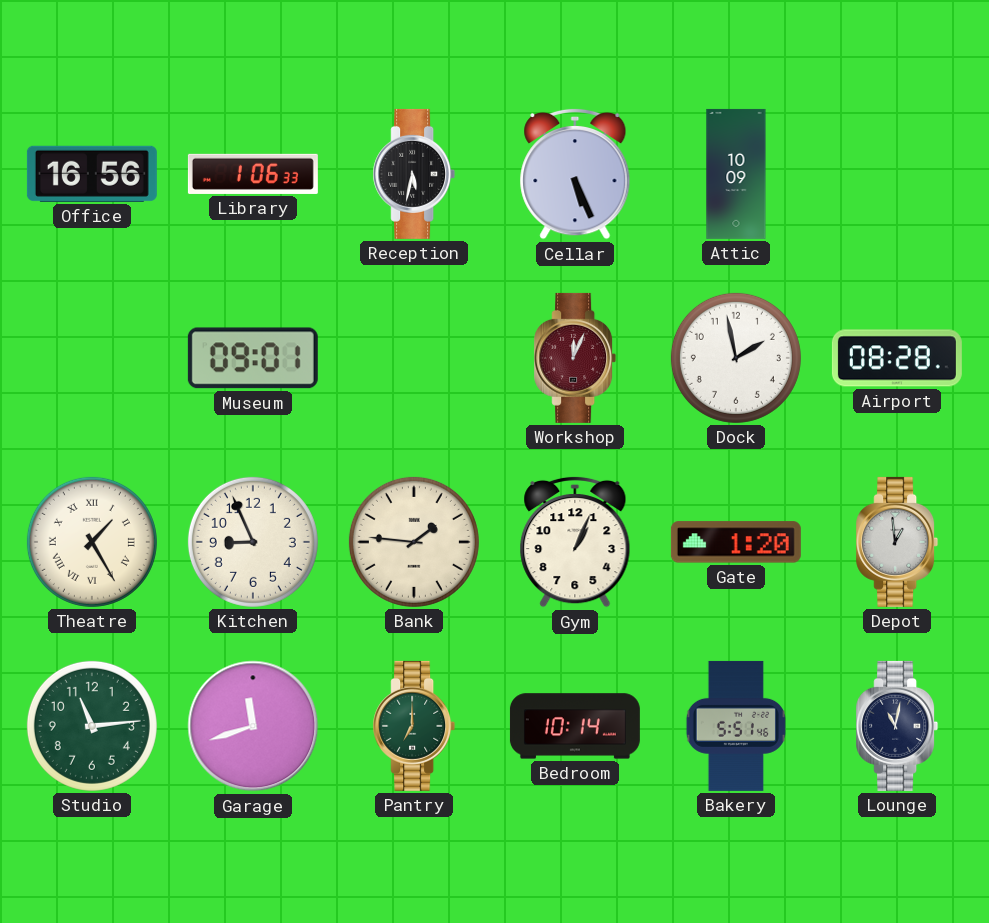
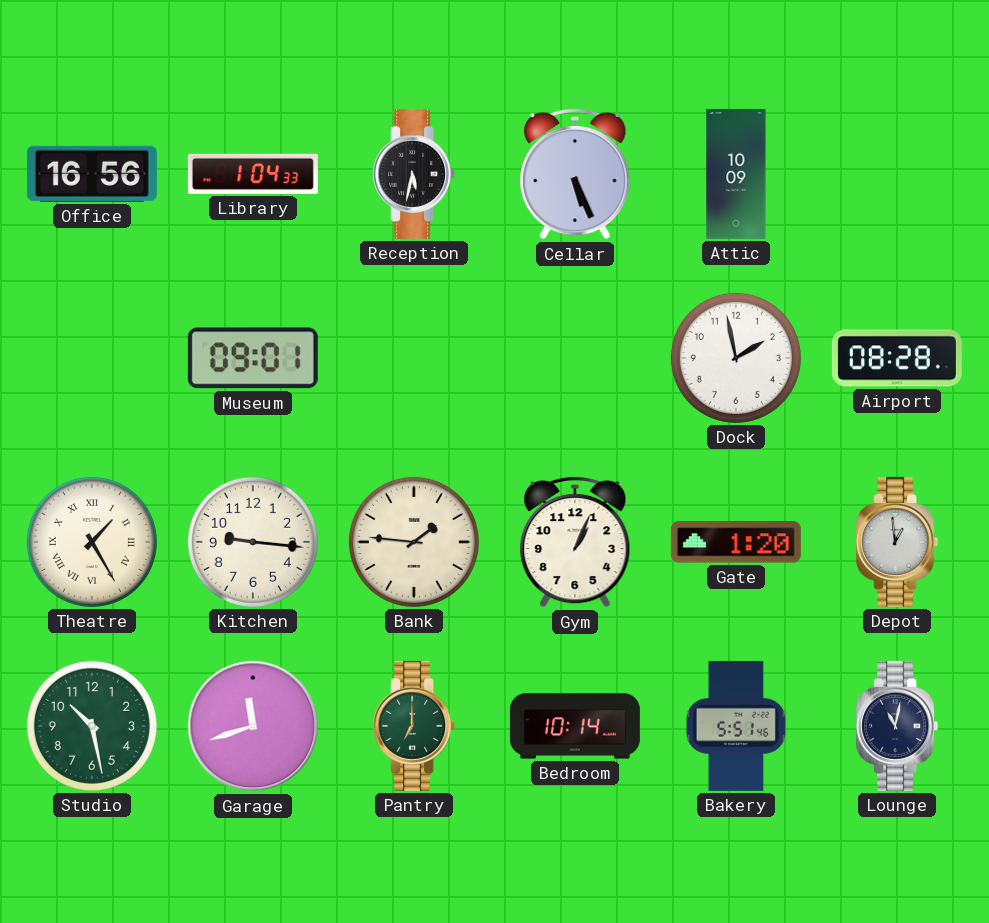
Library: 1:06 -> 1:04 (253, 174)
Workshop: 12:04 -> none (575, 358)
Kitchen: 8:56 -> 9:16 (253, 542)
Studio: 11:14 -> 10:28 (92, 726)
